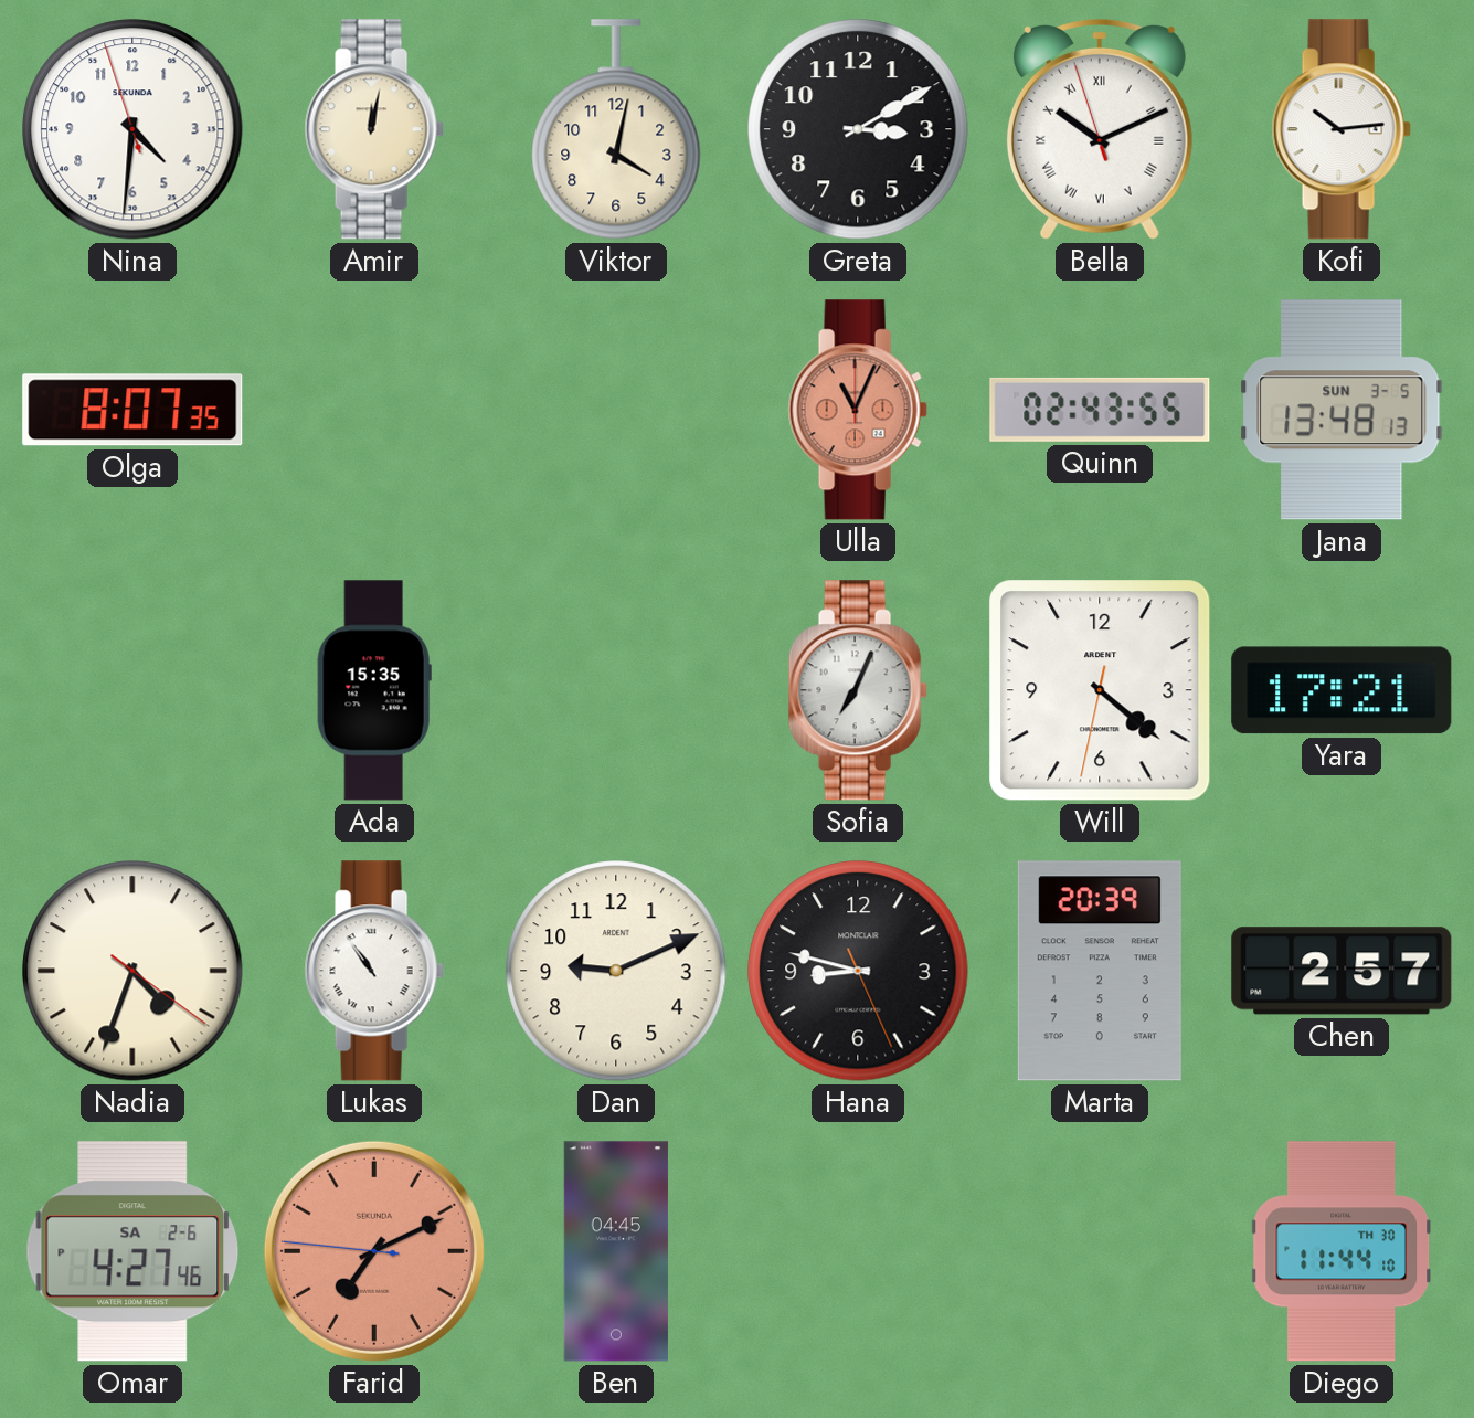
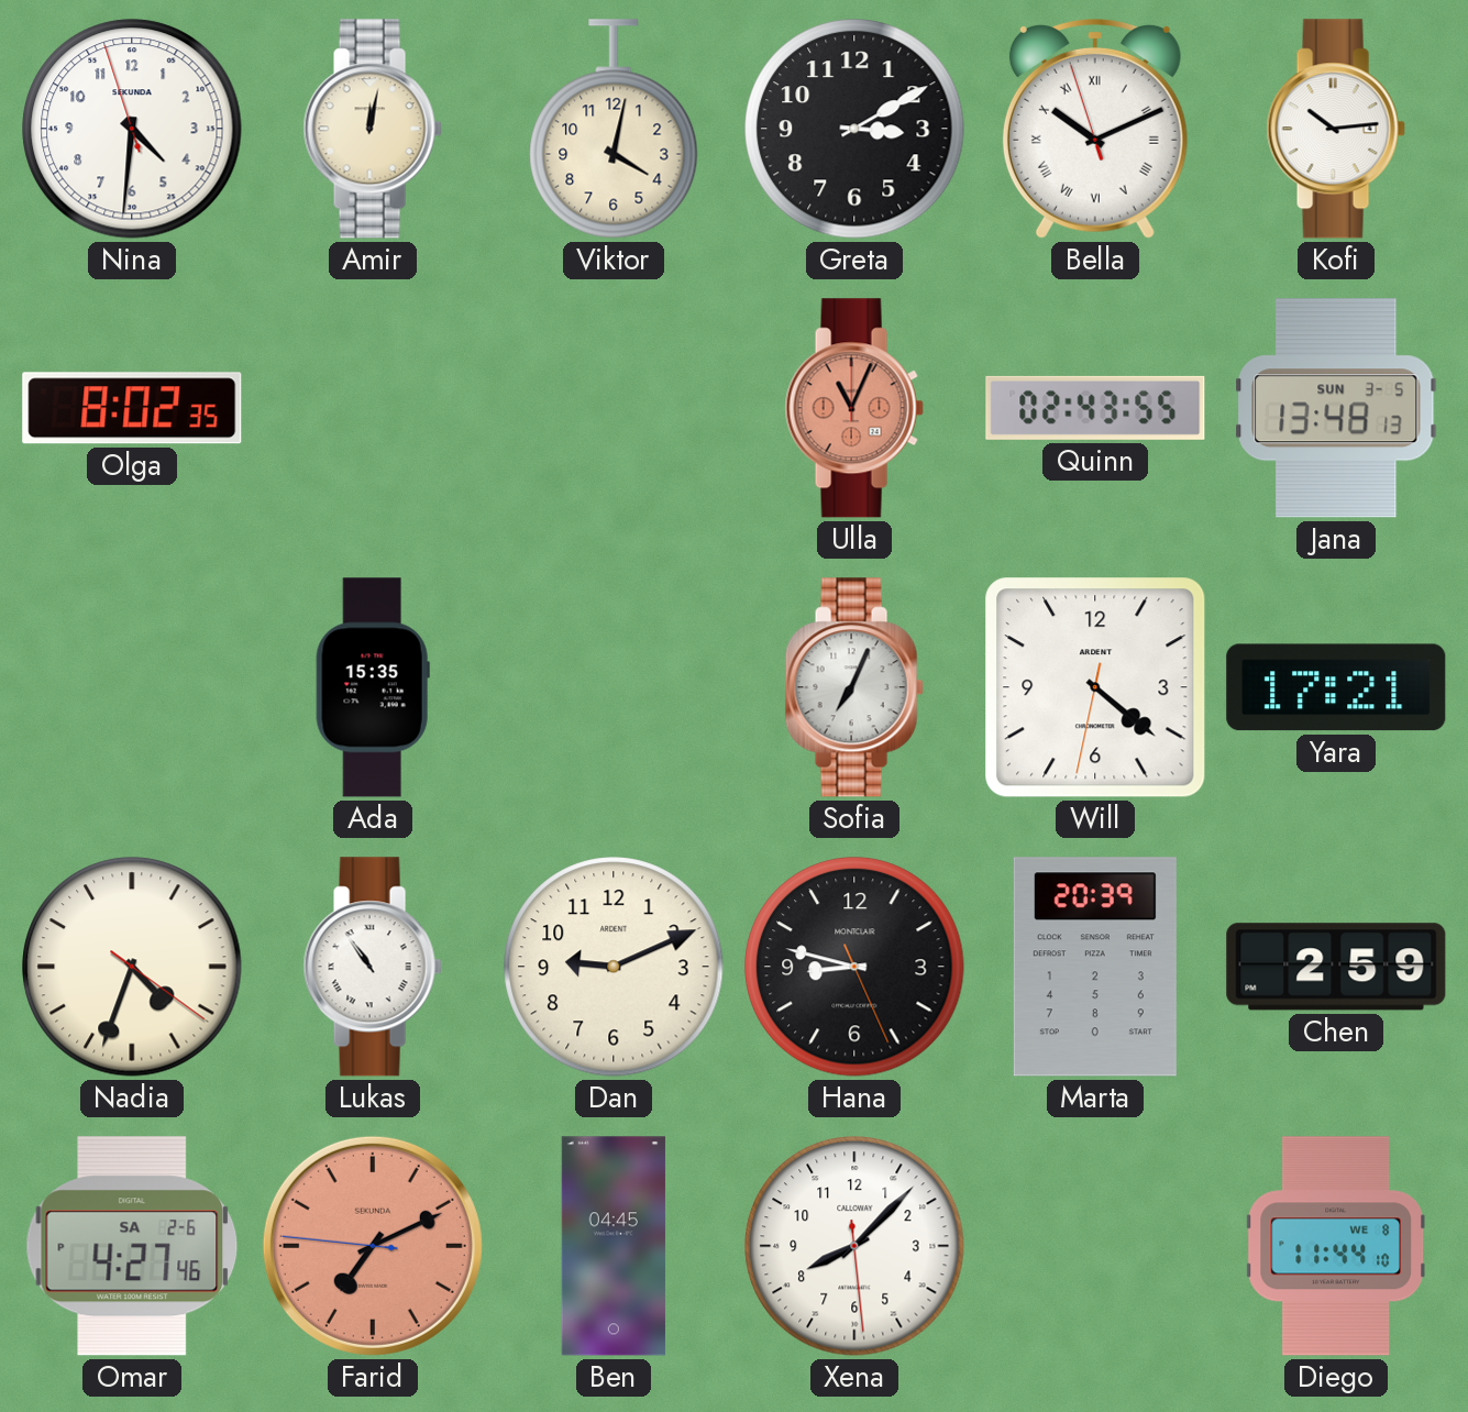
Olga: 8:07 -> 8:02 (132, 408)
Chen: 2:57 -> 2:59 (1336, 967)
Xena: none -> 8:07 (854, 1246)
Diego date: TH 30 -> WE 8 (1336, 1246)
